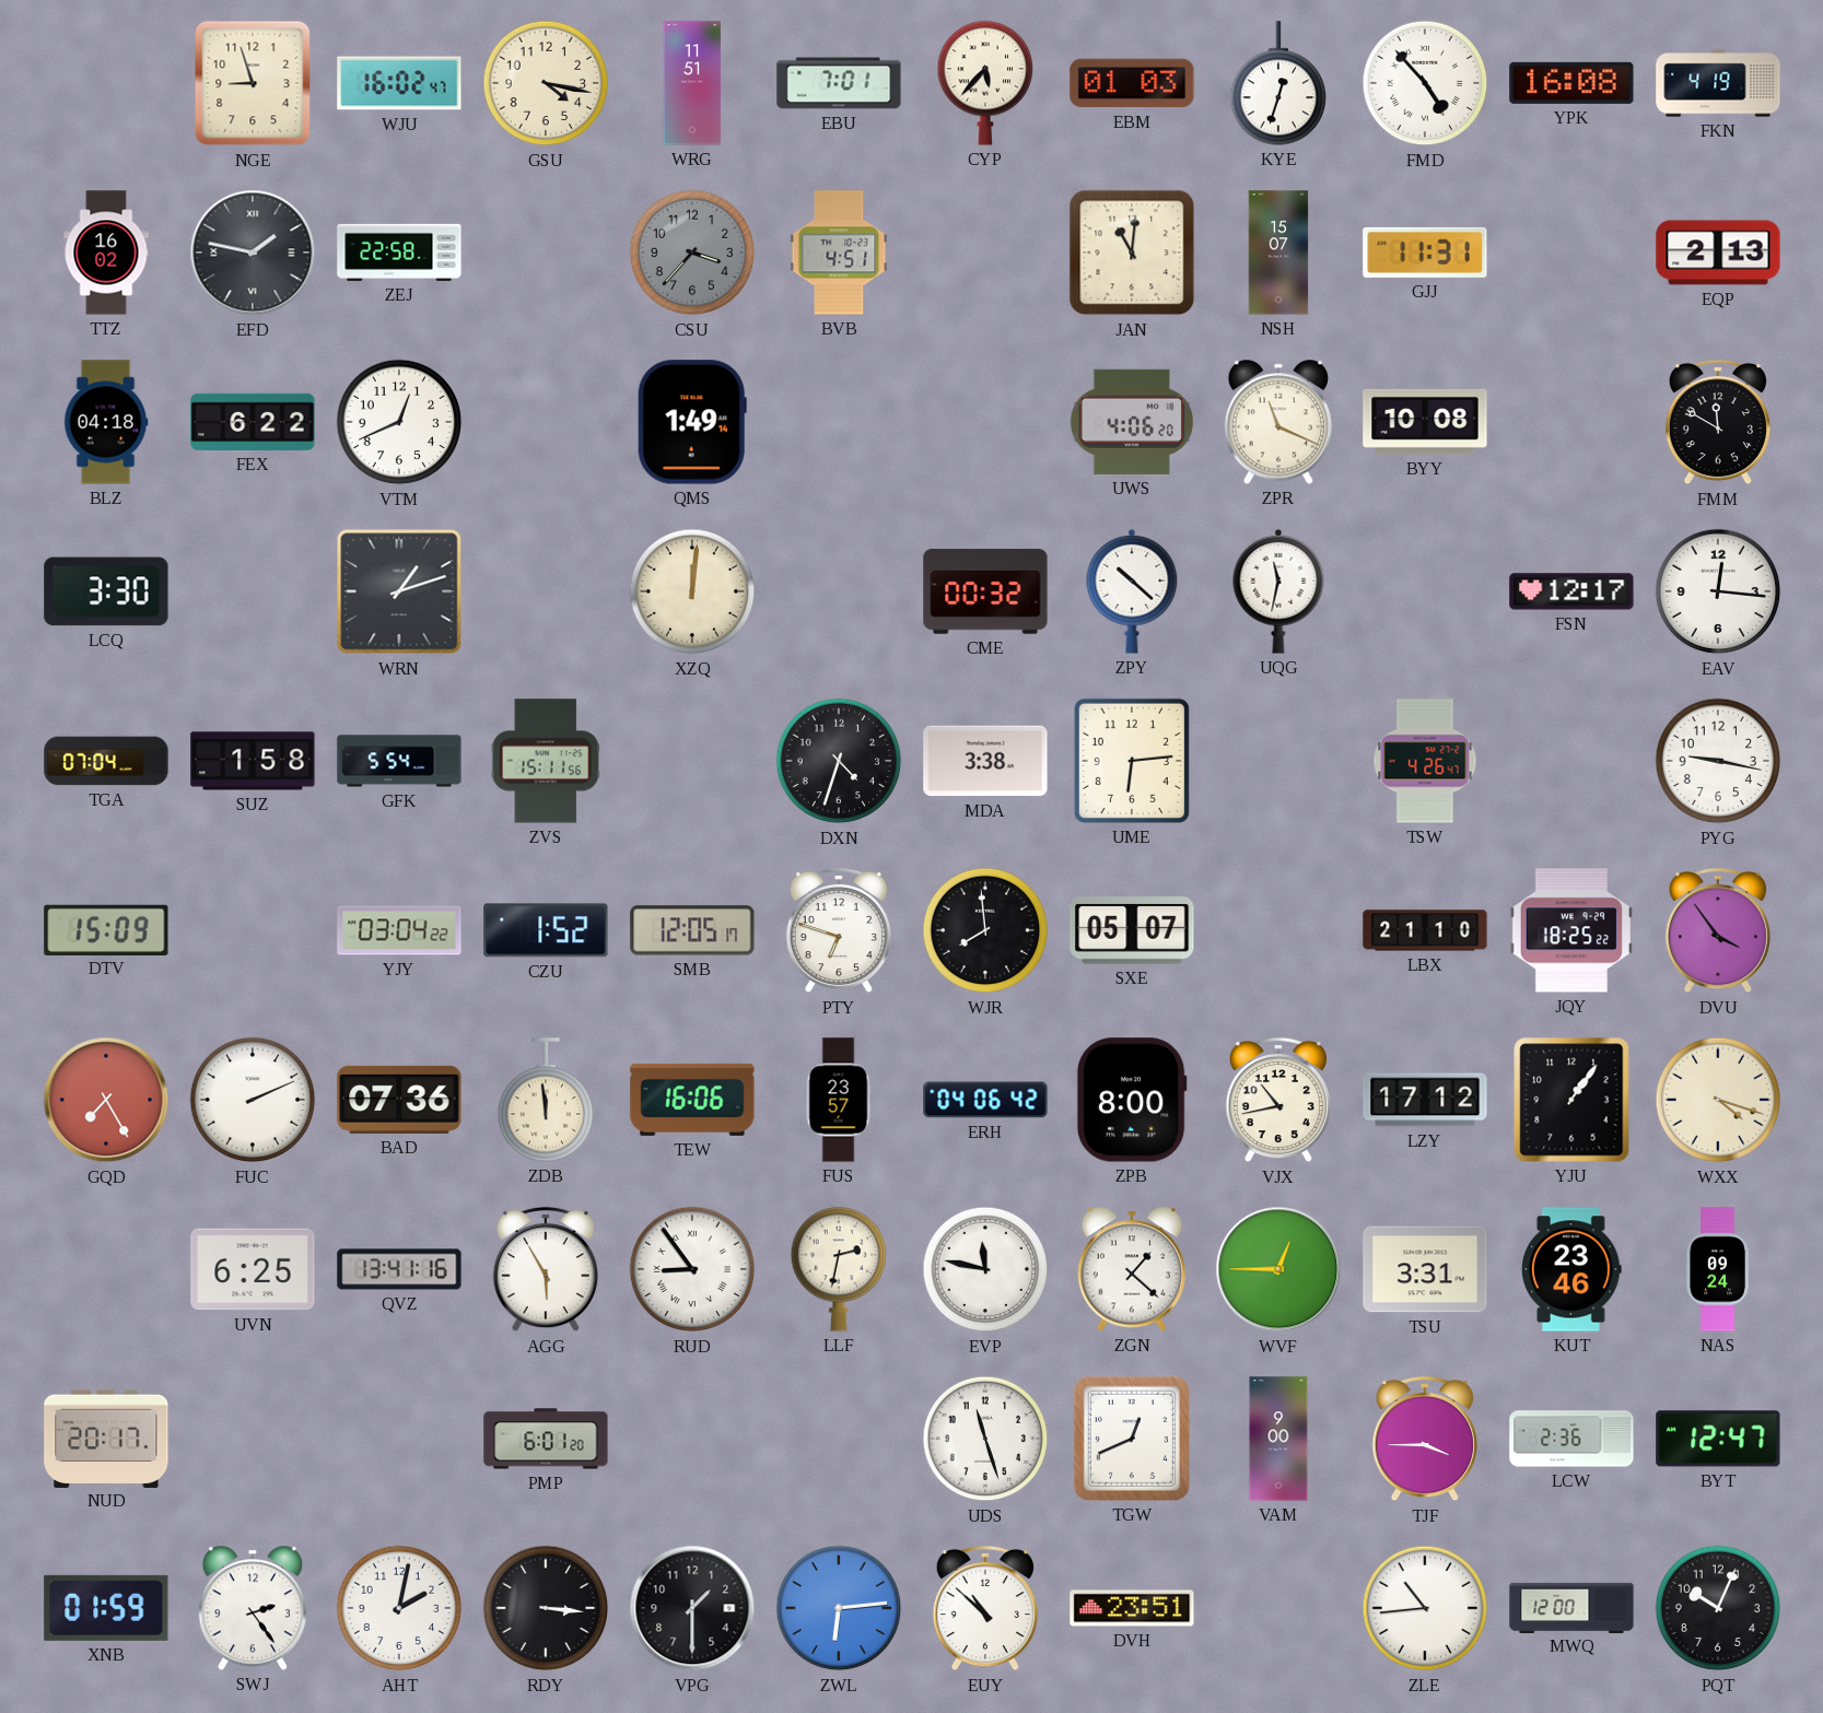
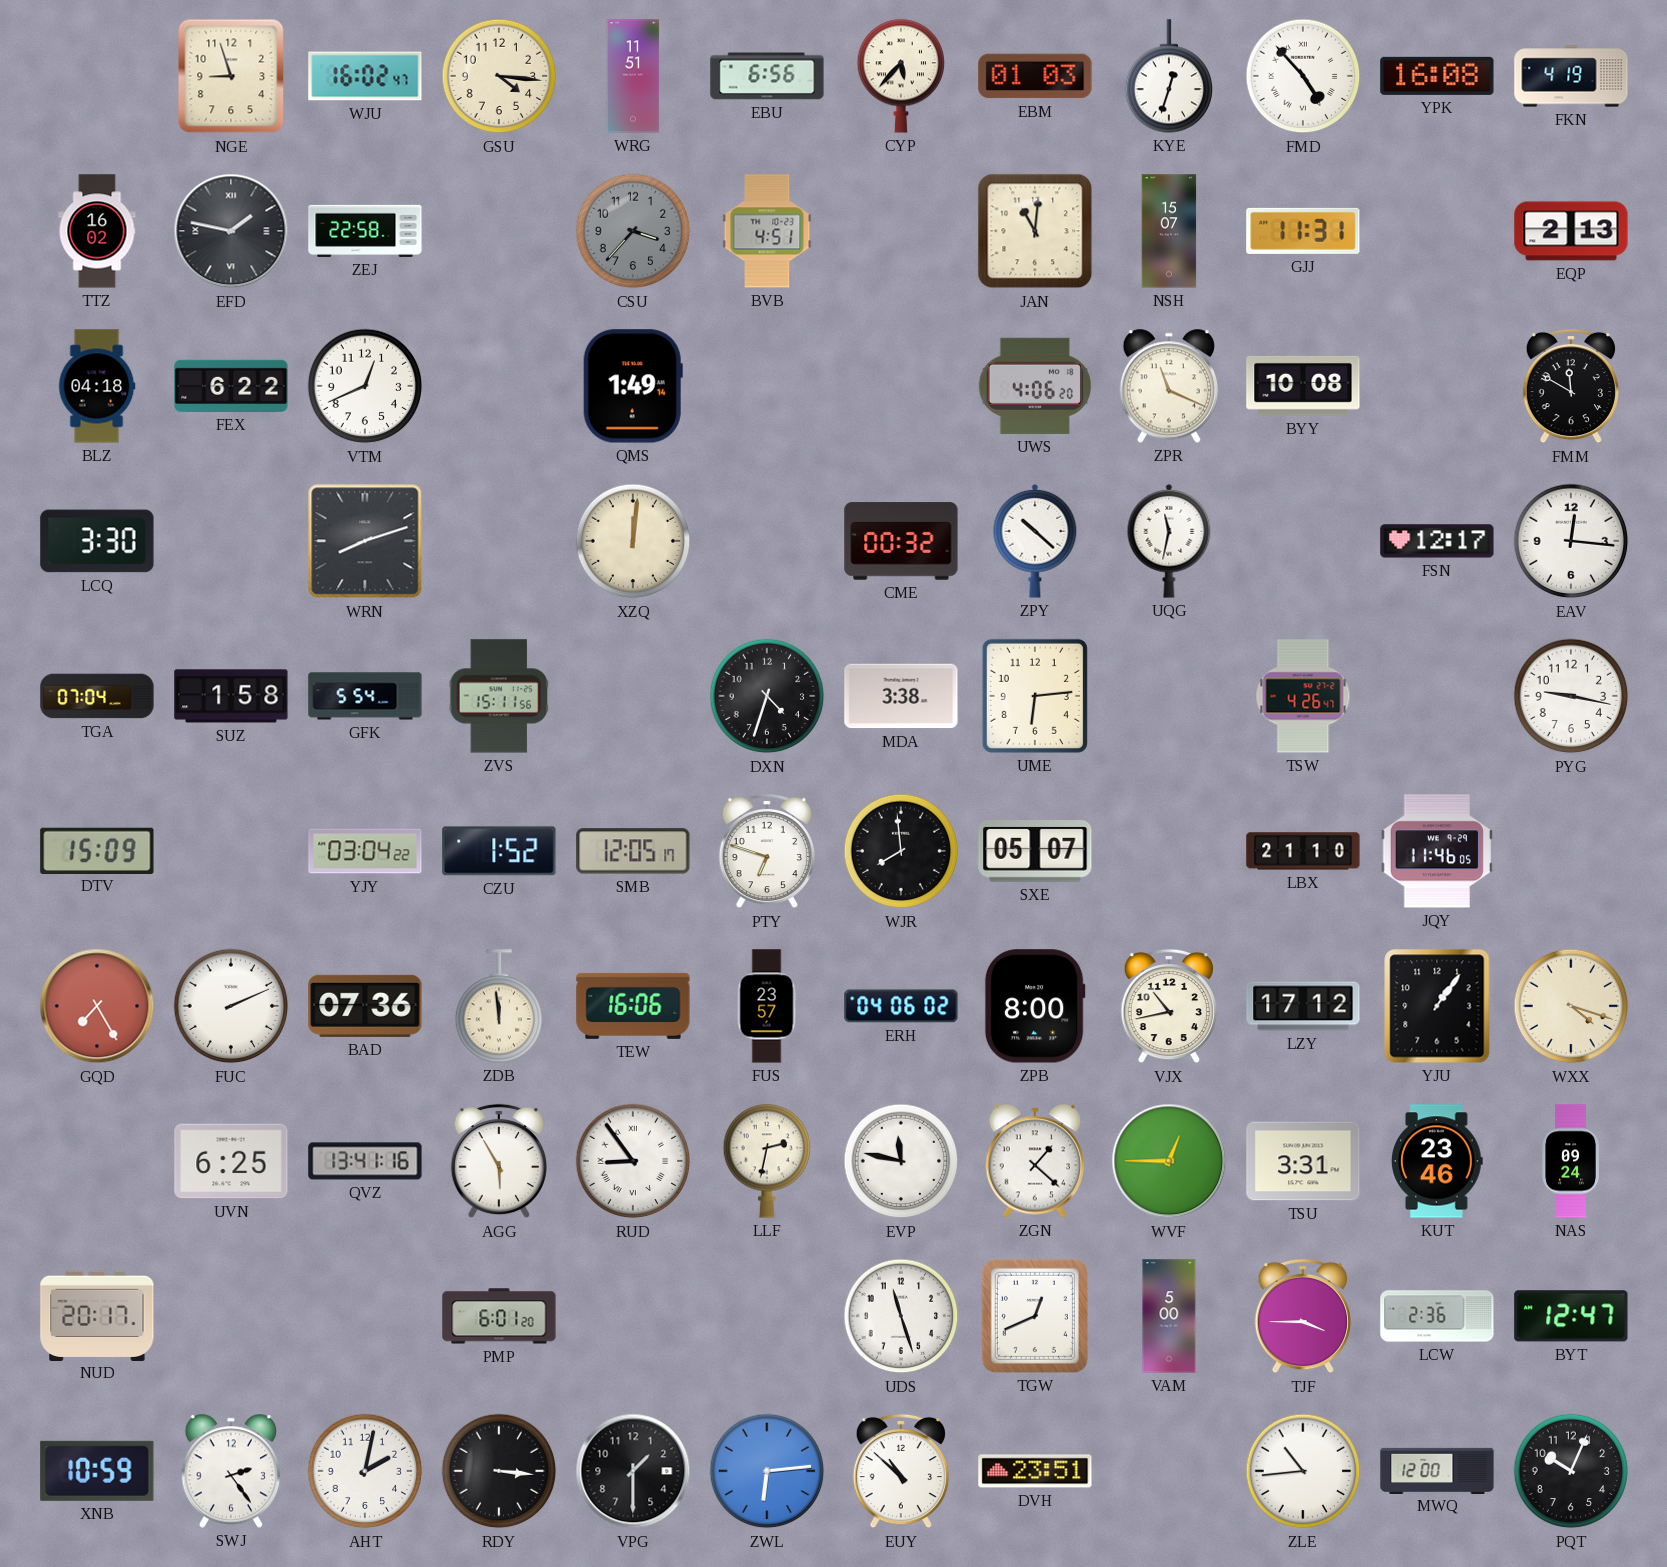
GSU: 4:17 -> 4:16 (499, 76)
EBU: 7:01 -> 6:56 (767, 76)
WRN: 1:12 -> 8:12 (365, 541)
JQY: 18:25 -> 11:46 (1437, 851)
DVU: 3:54 -> none (1718, 930)
ERH: 04:06:42 -> 04:06:02 (901, 1006)
VAM: 9:00 -> 5:00 (1169, 1316)
XNB: 01:59 -> 10:59 (97, 1471)
